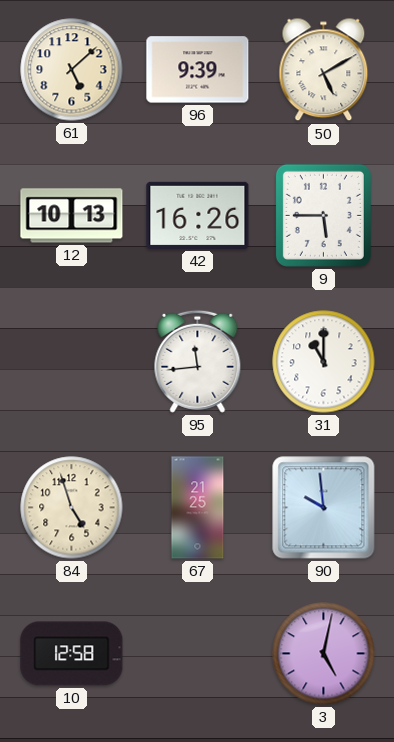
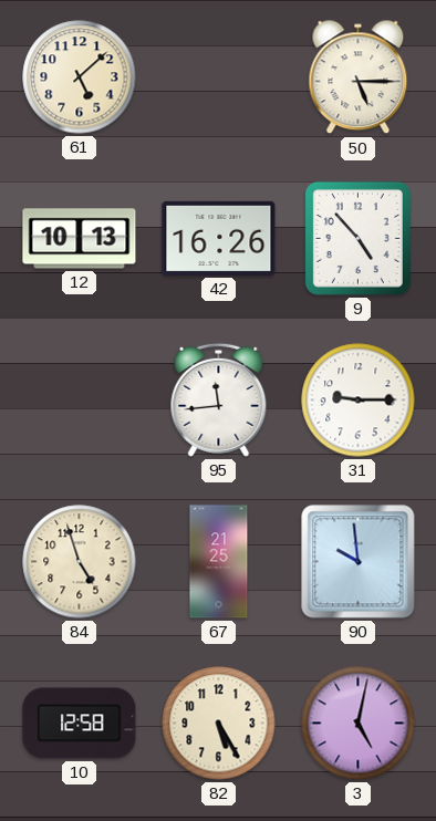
96: 9:39 -> none (198, 70)
50: 5:10 -> 5:15 (359, 77)
9: 5:45 -> 4:53 (357, 238)
31: 11:00 -> 9:15 (359, 401)
82: none -> 5:25 (219, 724)
